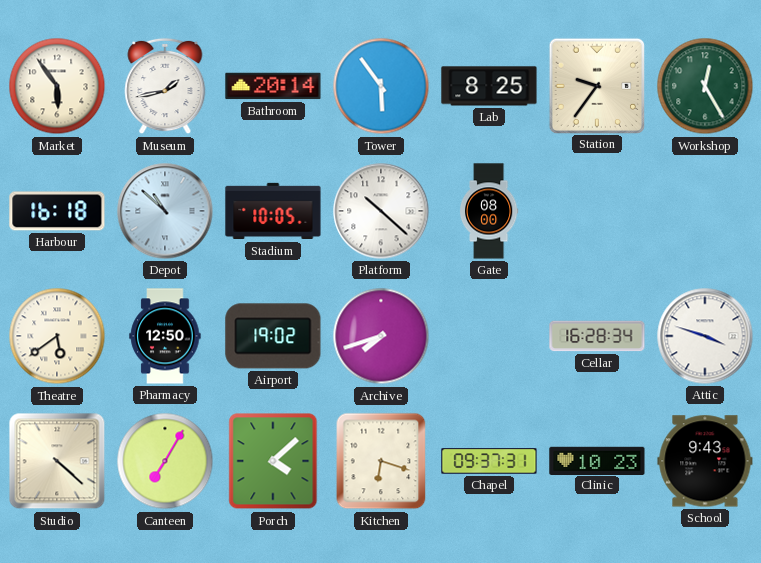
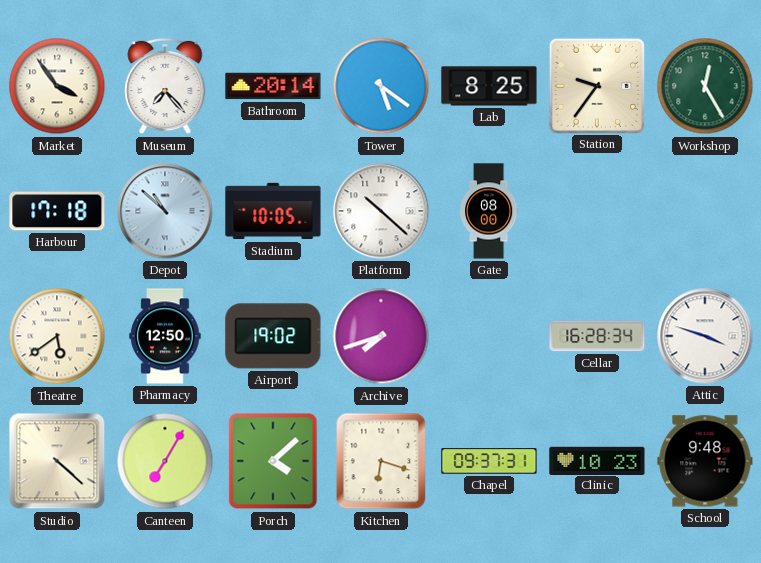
Market: 5:54 -> 3:54 (57, 86)
Museum: 1:43 -> 7:23 (165, 86)
Tower: 5:54 -> 5:21 (381, 86)
Harbour: 16:18 -> 17:18 (57, 211)
School: 9:43 -> 9:48 (705, 461)
